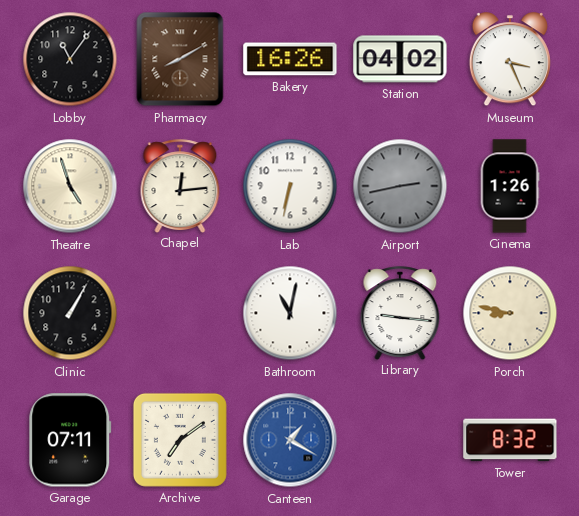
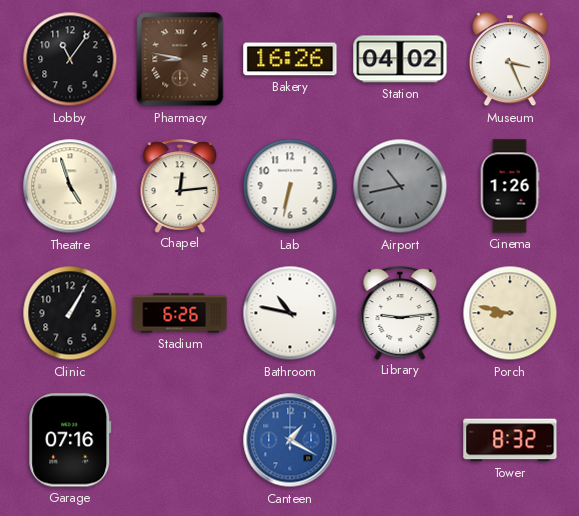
Pharmacy: 8:10 -> 8:47 (180, 59)
Airport: 2:43 -> 10:43 (400, 186)
Stadium: none -> 6:26 (180, 313)
Bathroom: 11:02 -> 10:47 (290, 313)
Library: 9:16 -> 9:14 (400, 313)
Garage: 07:11 -> 07:16 (70, 440)
Archive: 7:09 -> none (180, 440)
